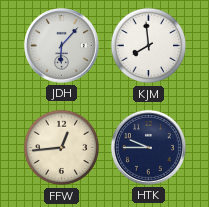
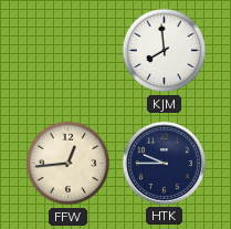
JDH: 6:07 -> none (61, 45)
